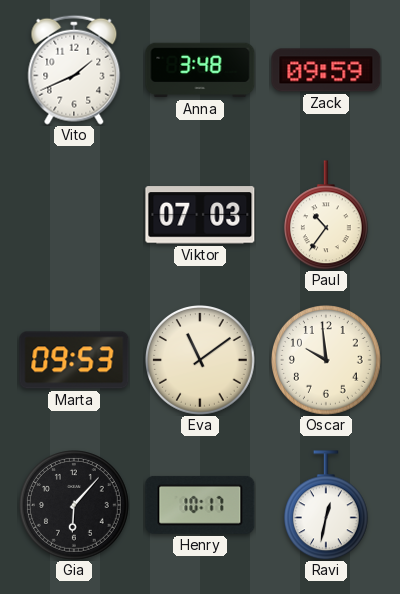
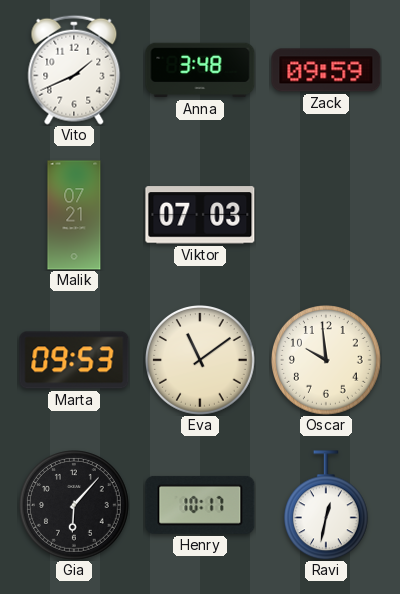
Malik: none -> 07:21 (74, 215)
Paul: 10:36 -> none (326, 215)
